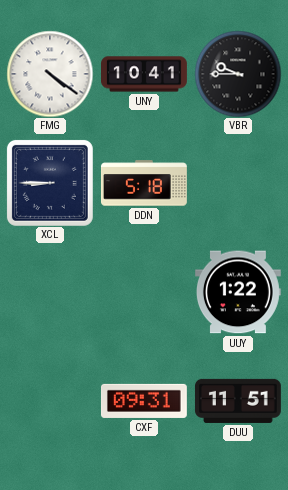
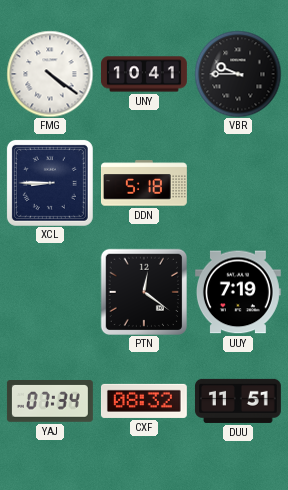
PTN: none -> 12:21 (143, 291)
UUY: 1:22 -> 7:19 (238, 292)
YAJ: none -> 07:34 (50, 401)
CXF: 09:31 -> 08:32 (144, 401)
